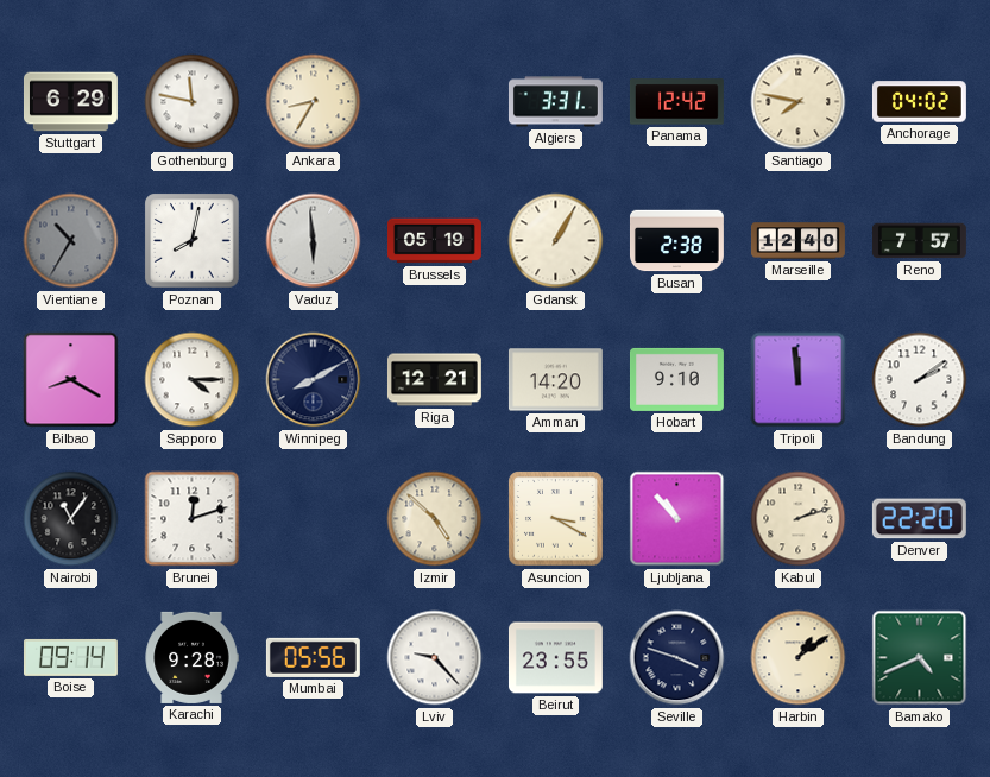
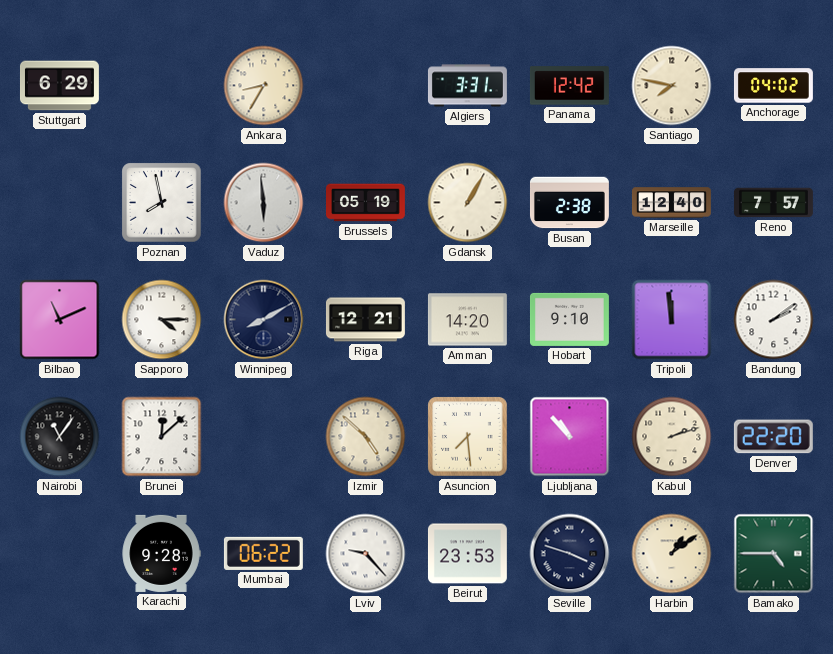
Gothenburg: 11:47 -> none (193, 102)
Vientiane: 10:35 -> none (71, 241)
Poznan: 8:02 -> 7:58 (162, 203)
Bilbao: 8:20 -> 11:11 (60, 320)
Brunei: 12:12 -> 12:08 (162, 437)
Asuncion: 3:20 -> 7:29 (468, 437)
Boise: 09:14 -> none (70, 657)
Mumbai: 05:56 -> 06:22 (263, 553)
Beirut: 23:55 -> 23:53 (467, 554)
Bamako: 4:41 -> 4:45 (774, 554)
